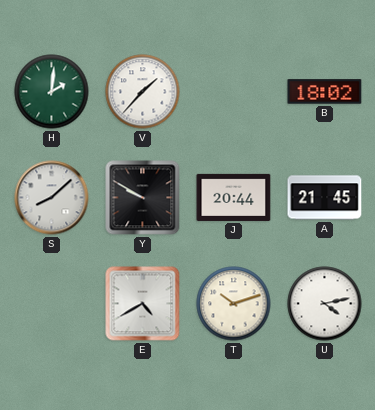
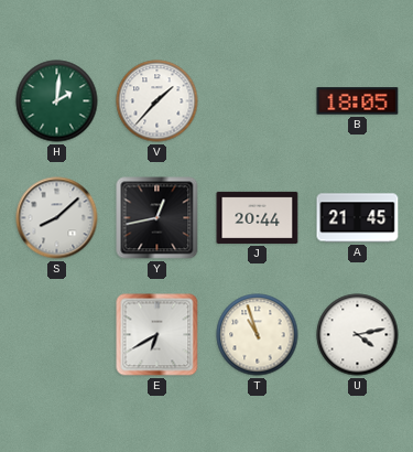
B: 18:02 -> 18:05 (358, 101)
Y: 9:50 -> 12:43 (157, 218)
E: 4:40 -> 6:40 (157, 335)
T: 10:12 -> 10:57 (258, 335)
